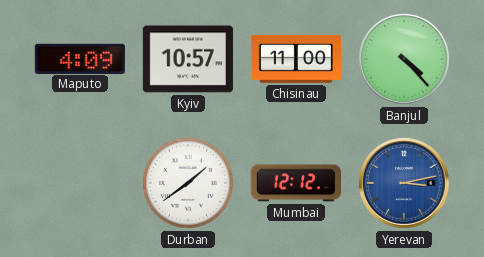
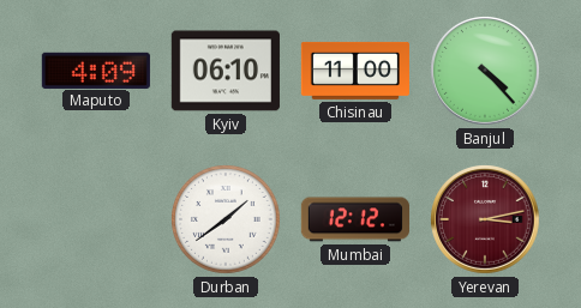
Kyiv: 10:57 -> 06:10 (226, 71)
Yerevan dial: blue -> burgundy (486, 221)
